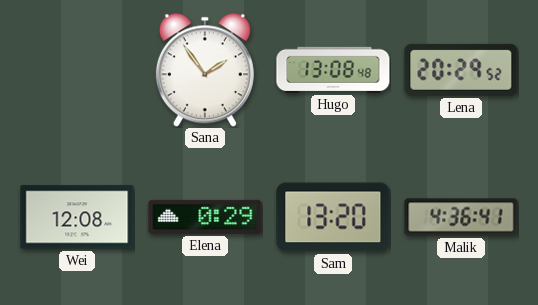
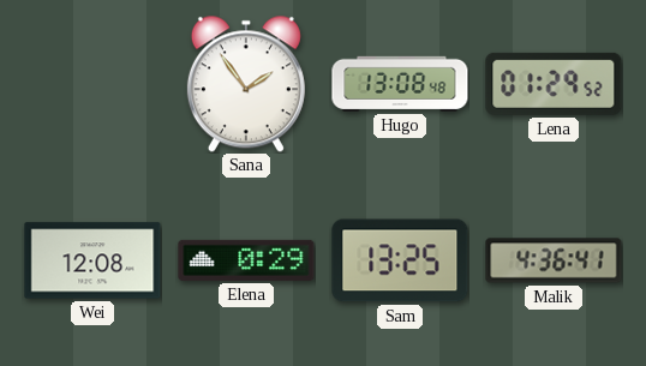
Lena: 20:29 -> 01:29 (554, 84)
Sam: 13:20 -> 13:25 (400, 260)
